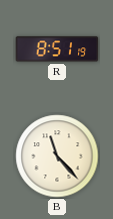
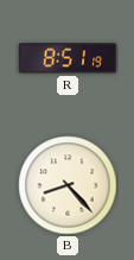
B: 11:23 -> 8:23 (68, 185)
